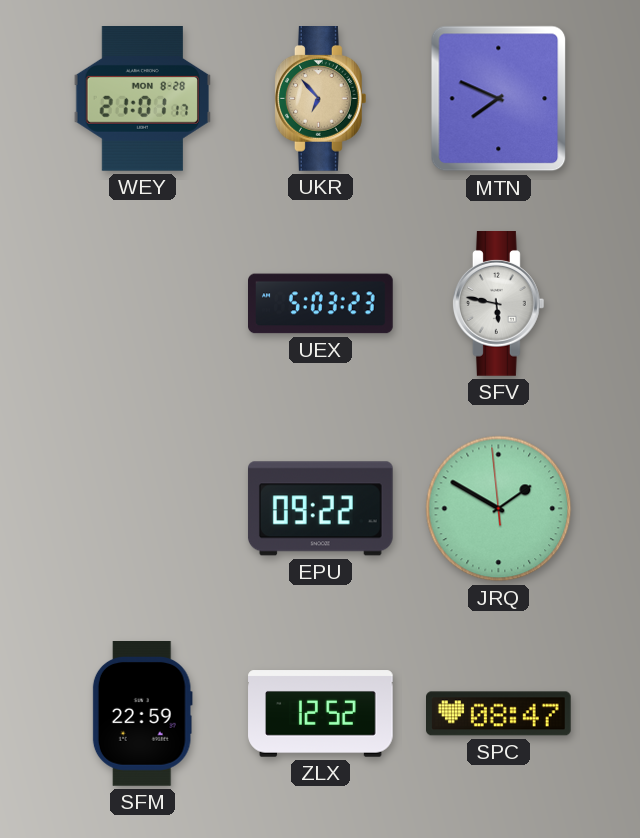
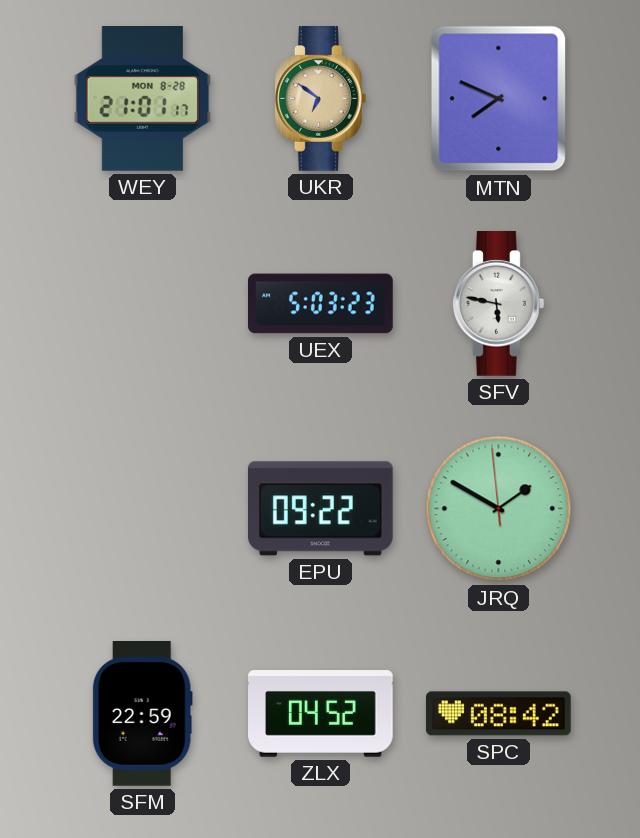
UKR: 6:53 -> 6:51 (320, 99)
ZLX: 12:52 -> 04:52 (321, 714)
SPC: 08:47 -> 08:42 (499, 714)
